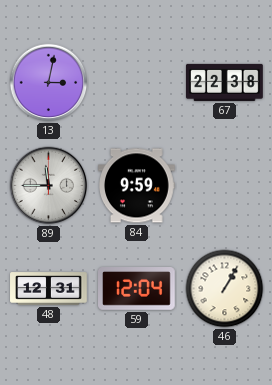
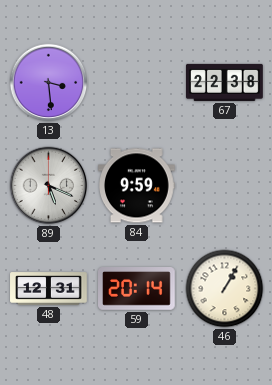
13: 3:02 -> 3:29 (49, 83)
89: 11:45 -> 5:19 (49, 186)
59: 12:04 -> 20:14 (137, 289)
